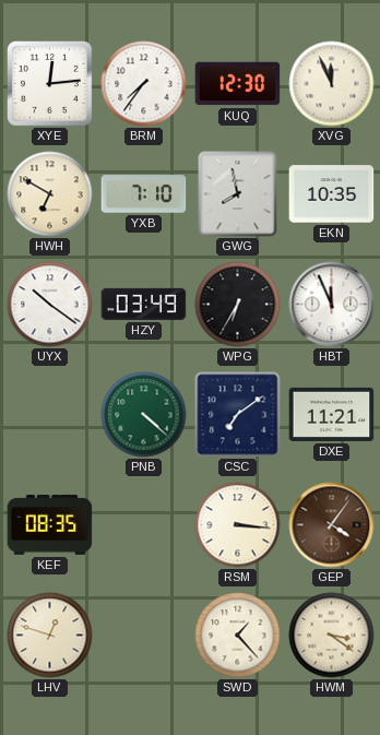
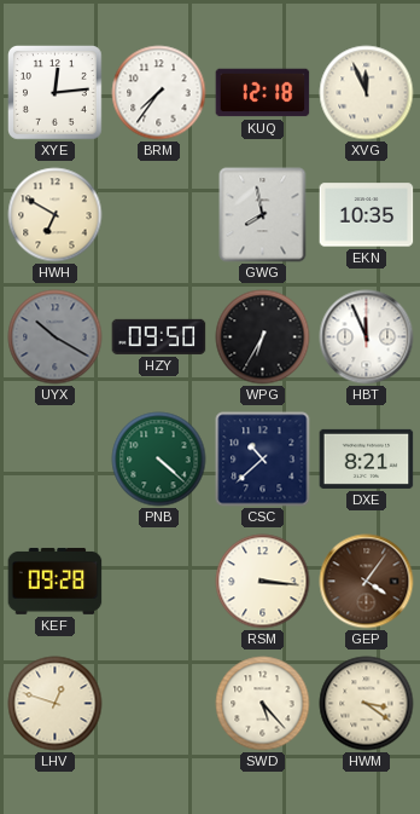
KUQ: 12:30 -> 12:18 (263, 93)
YXB: 7:10 -> none (144, 194)
UYX: 10:21 -> 10:20 (56, 337)
UYX dial: white -> grey (56, 337)
HZY: 03:49 -> 09:50 (159, 336)
CSC: 7:09 -> 10:38 (263, 460)
DXE: 11:21 -> 8:21 (367, 458)
KEF: 08:35 -> 09:28 (56, 581)
SWD: 1:23 -> 5:23 (263, 704)
